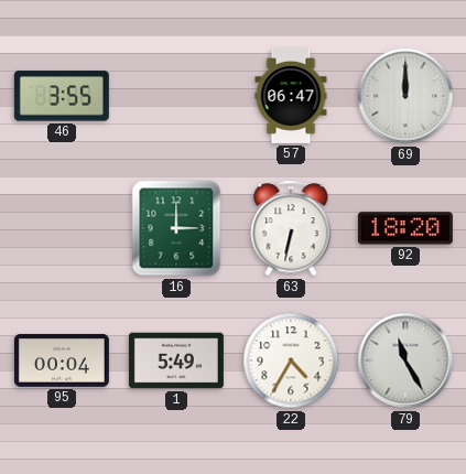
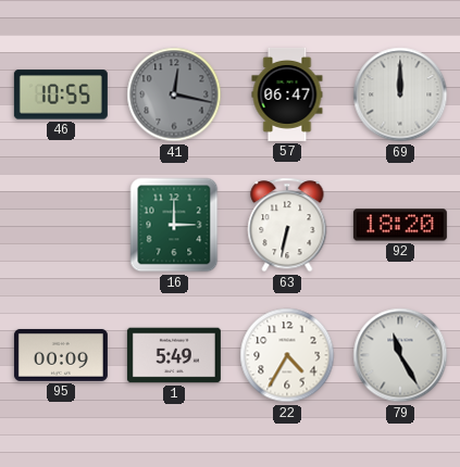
46: 3:55 -> 10:55 (61, 94)
41: none -> 12:17 (174, 94)
95: 00:04 -> 00:09 (61, 355)
